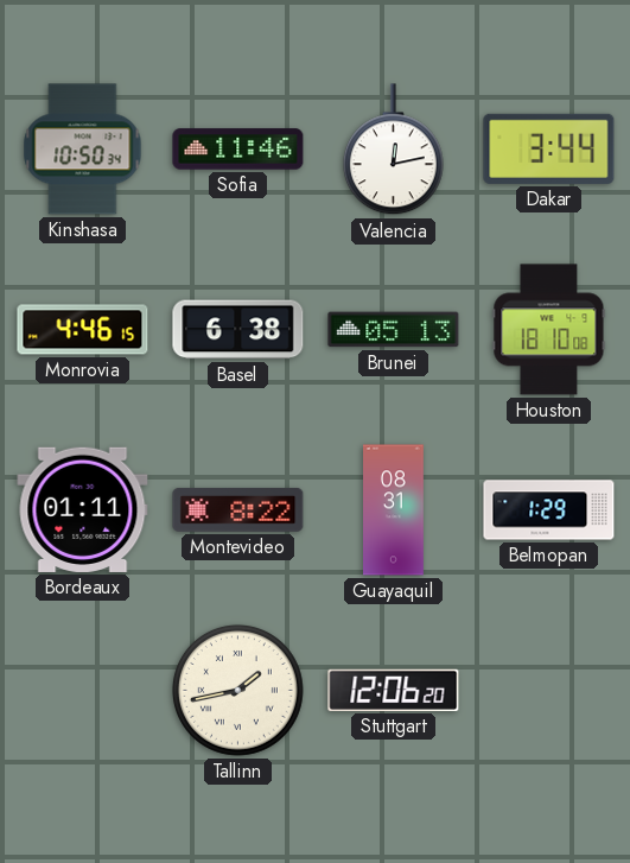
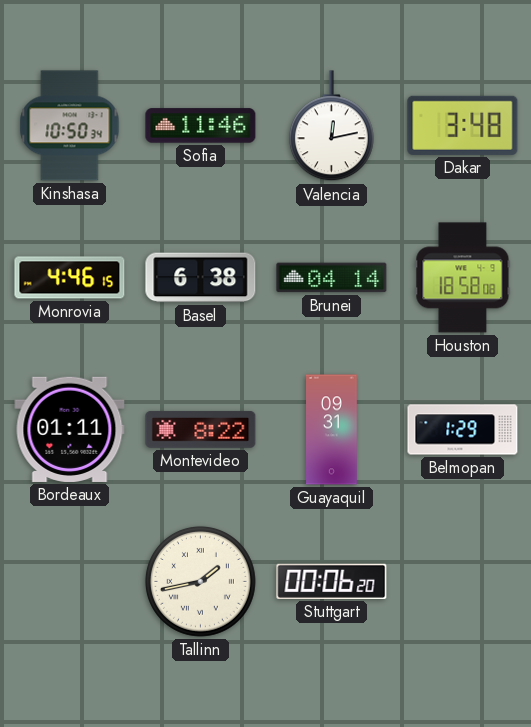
Dakar: 3:44 -> 3:48 (463, 125)
Brunei: 05:13 -> 04:14 (332, 278)
Houston: 18:10 -> 18:58 (463, 278)
Guayaquil: 08:31 -> 09:31 (332, 430)
Stuttgart: 12:06 -> 00:06 (332, 581)
